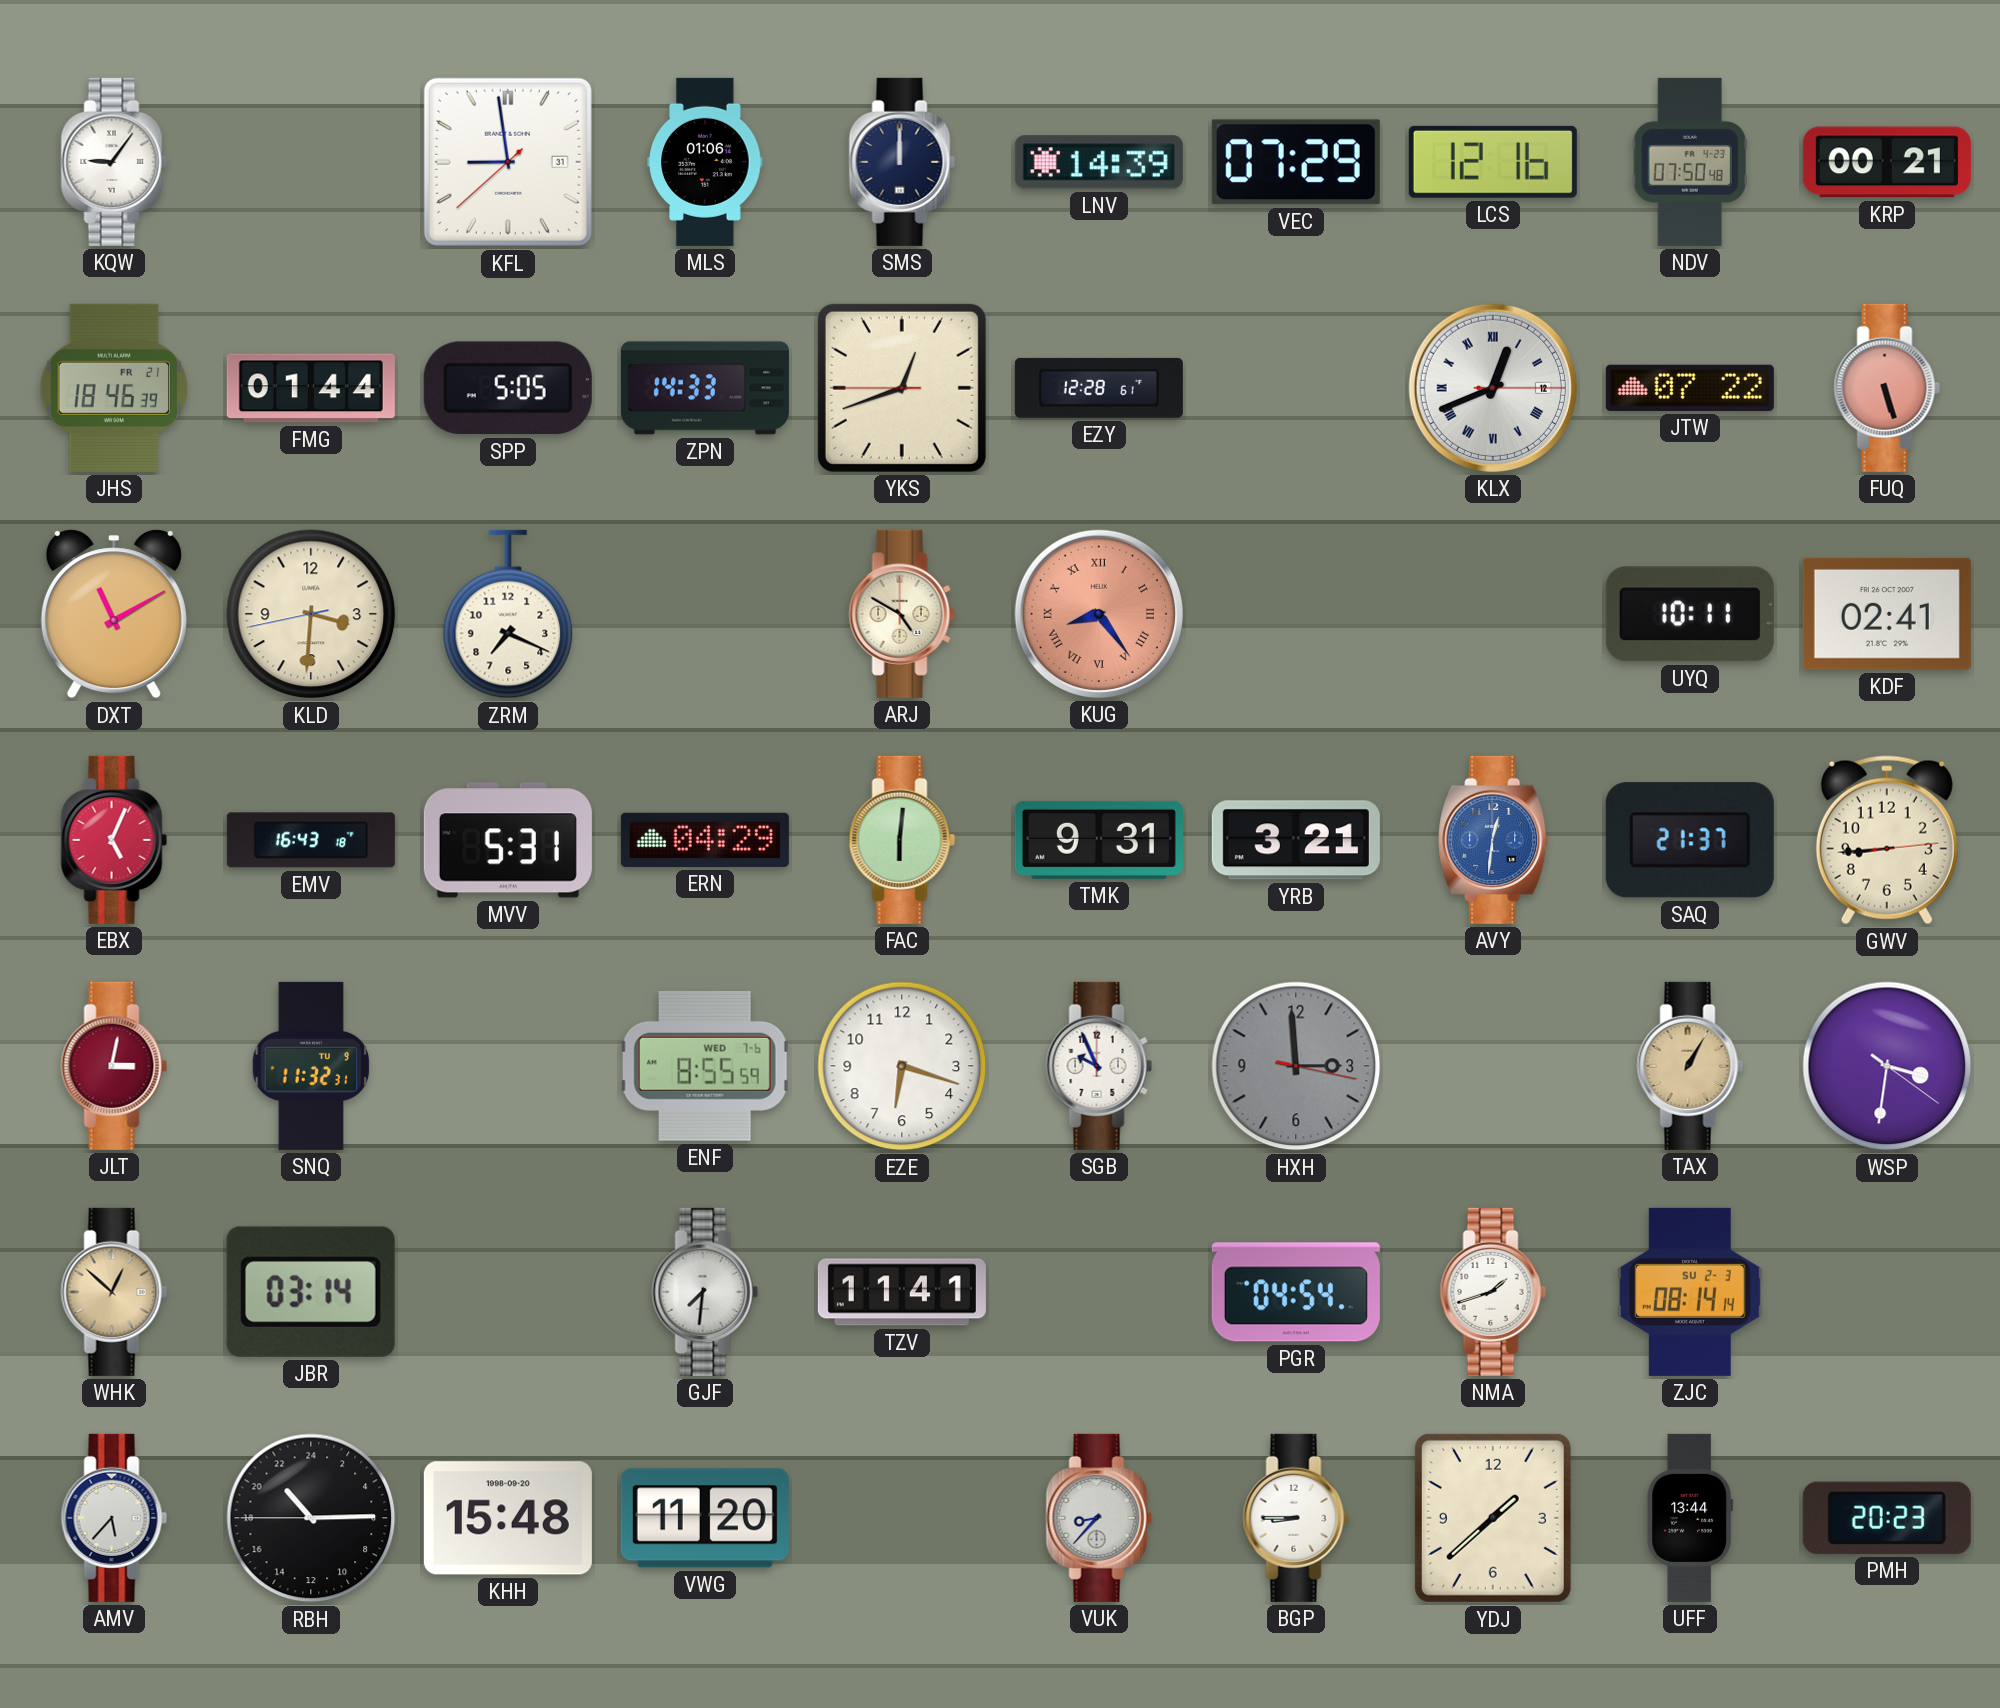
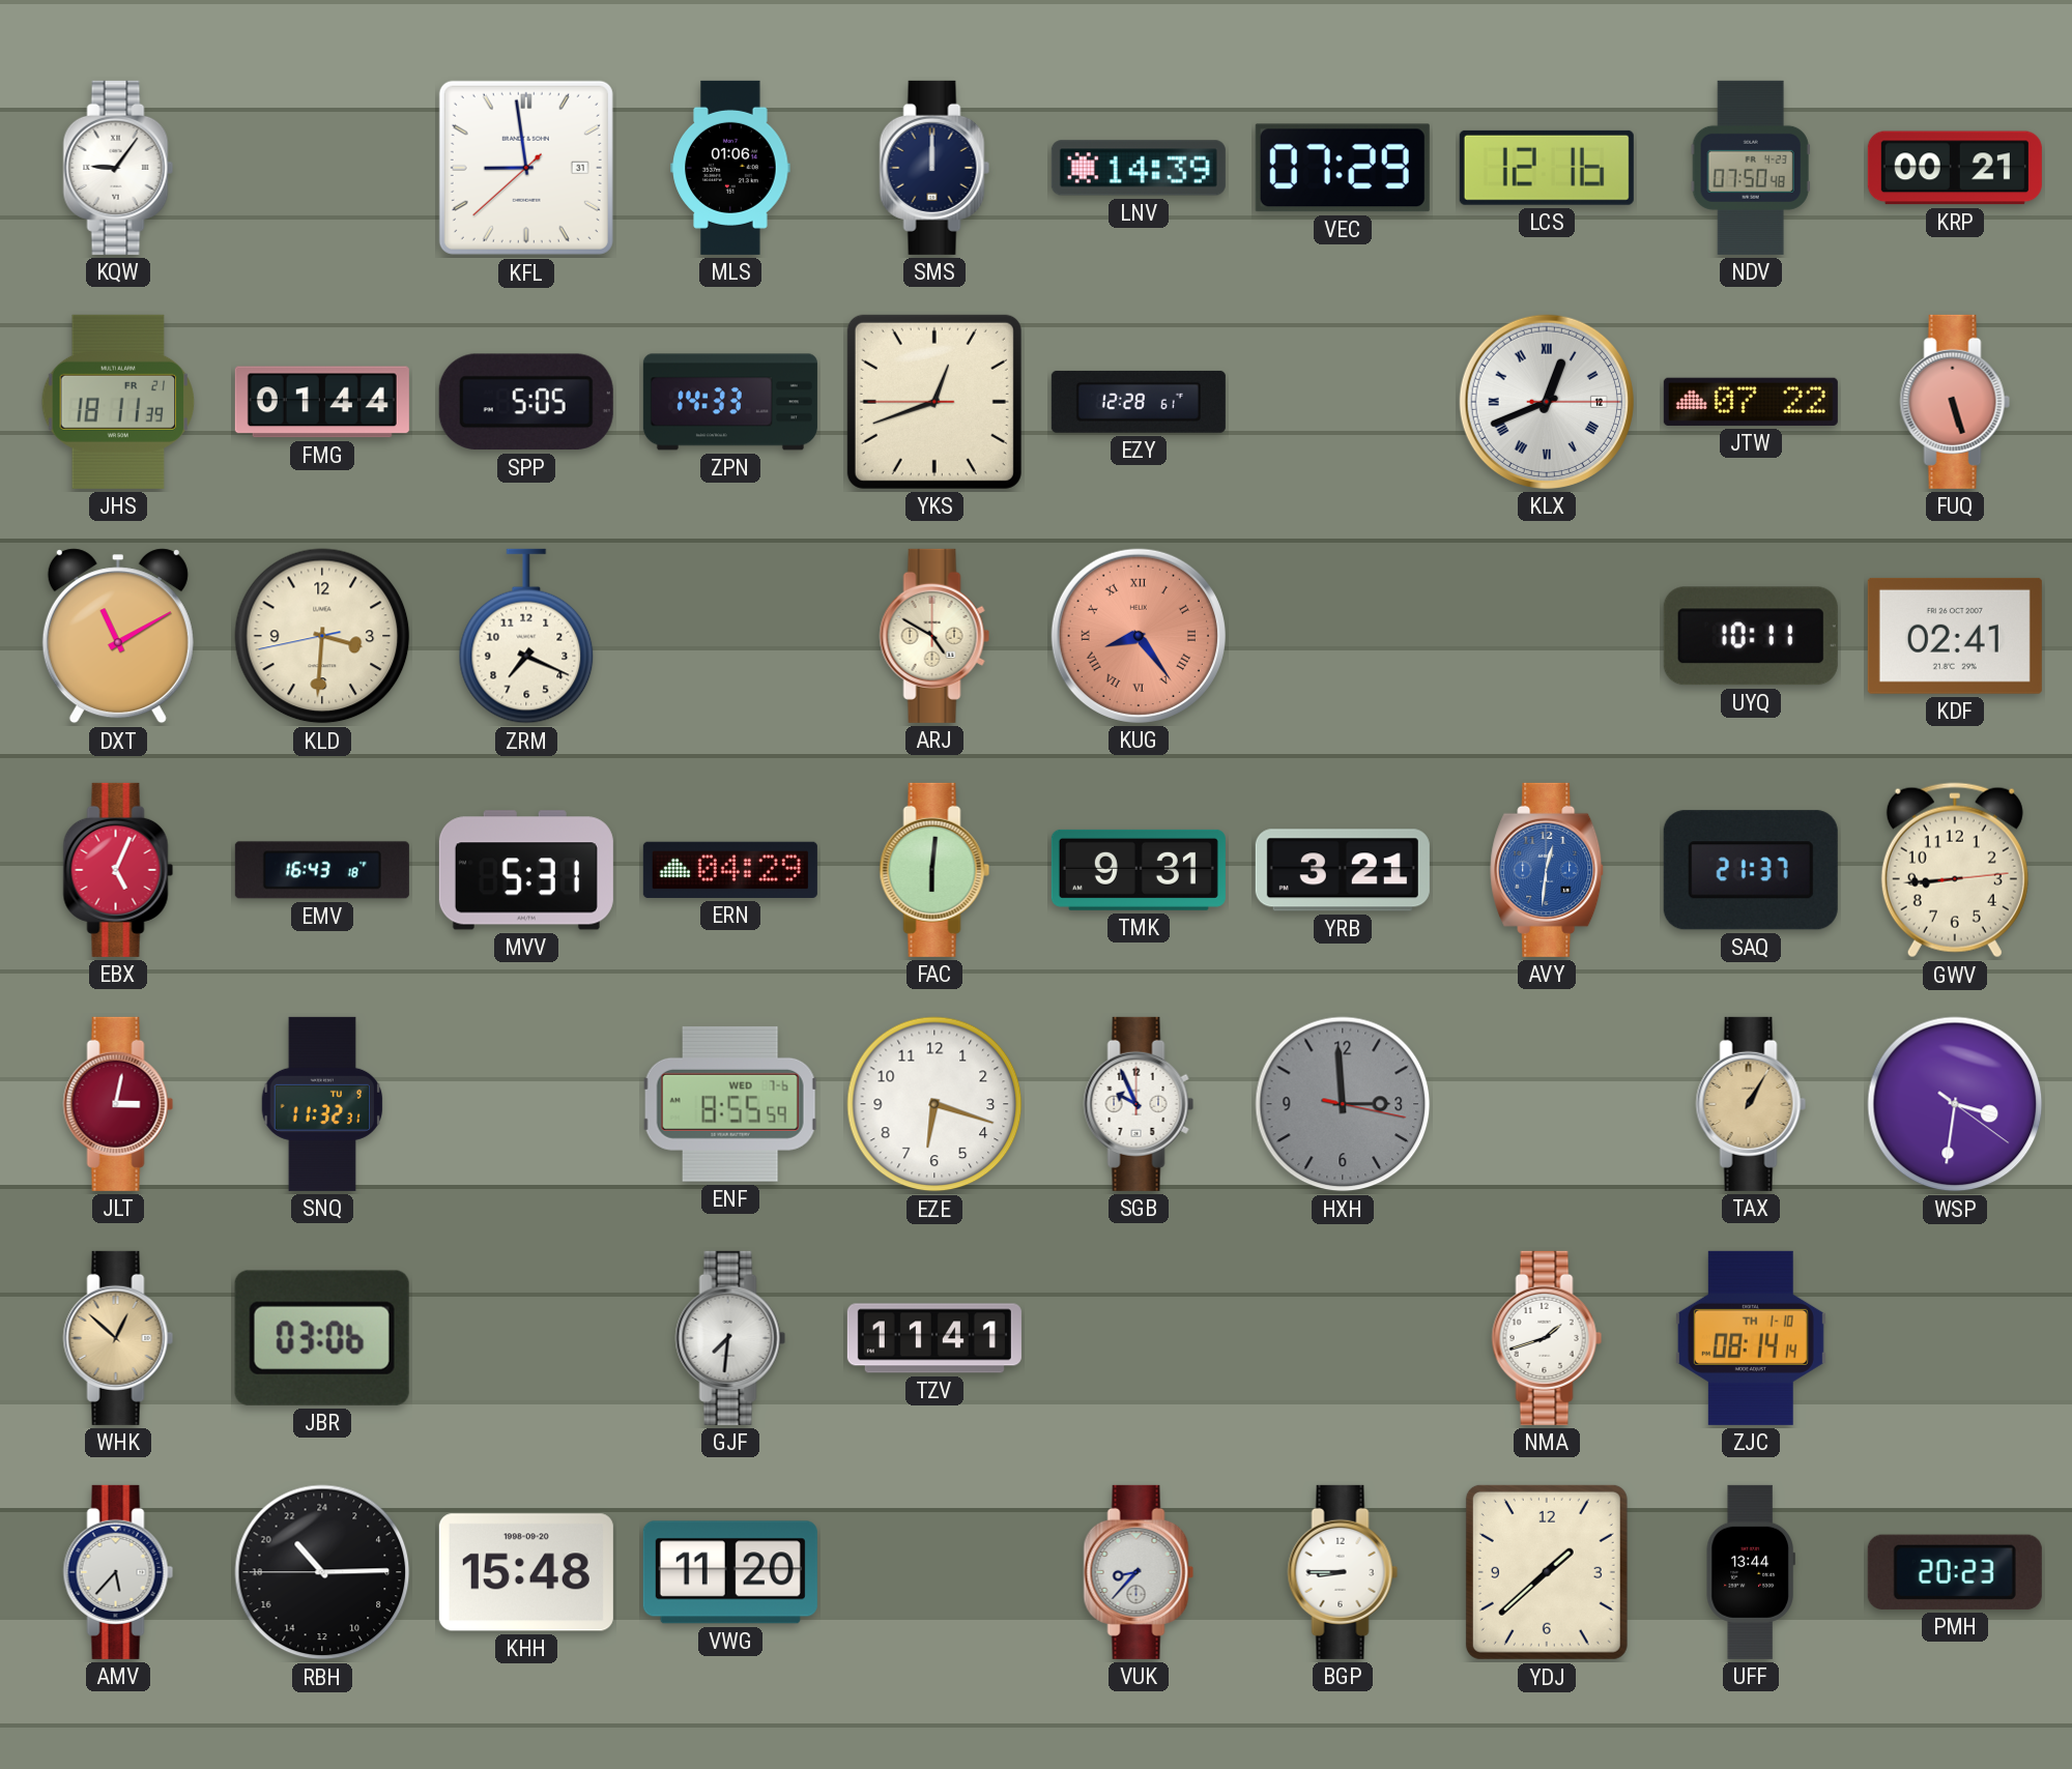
JHS: 18:46 -> 18:11 (118, 402)
JBR: 03:14 -> 03:06 (322, 1338)
PGR: 04:54 -> none (1296, 1292)
ZJC date: SU 2-3 -> TH 1-10 (1751, 1338)
